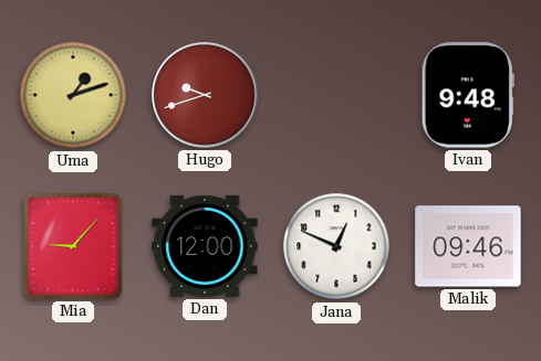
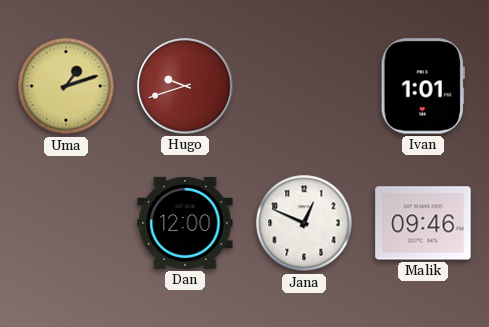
Ivan: 9:48 -> 1:01 (423, 86)
Mia: 9:07 -> none (73, 246)
